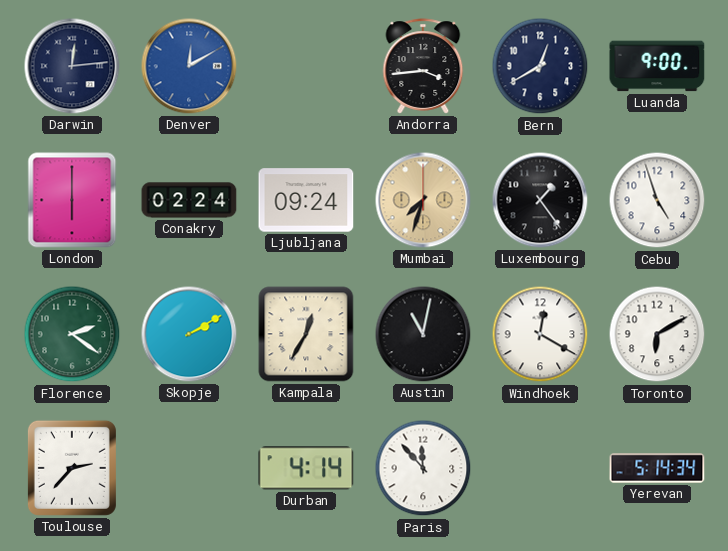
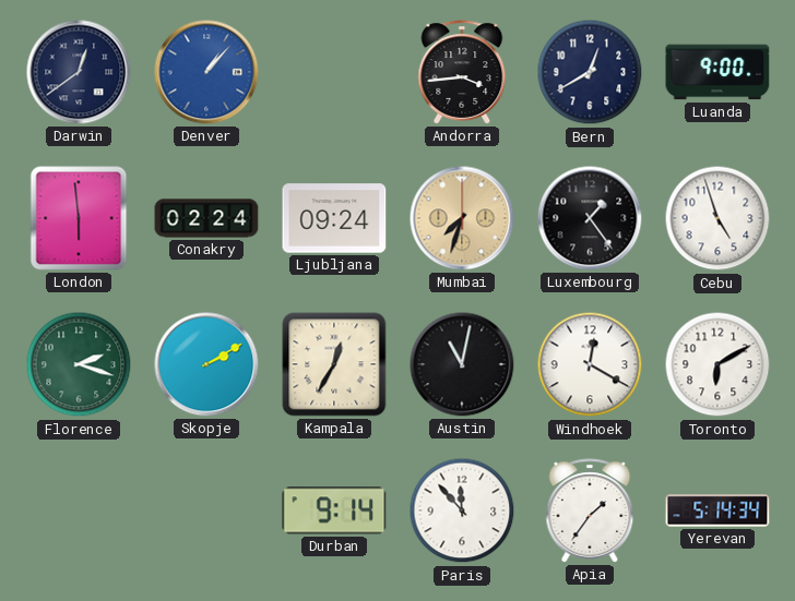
Darwin: 12:14 -> 12:39 (79, 72)
Denver: 12:10 -> 1:07 (206, 72)
London: 6:00 -> 5:59 (79, 218)
Florence: 2:21 -> 2:18 (79, 364)
Toulouse: 2:37 -> none (72, 468)
Durban: 4:14 -> 9:14 (334, 510)
Apia: none -> 1:36 (590, 510)
